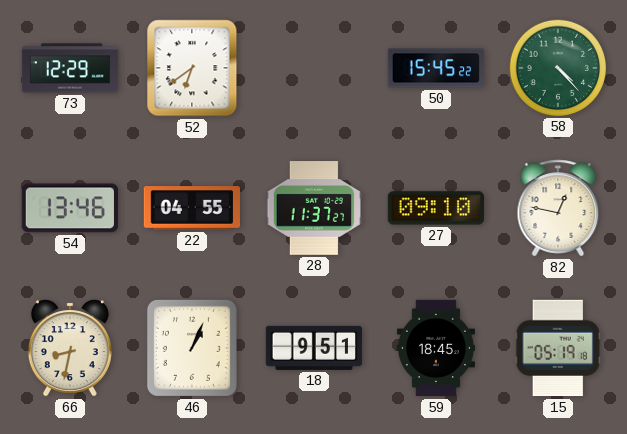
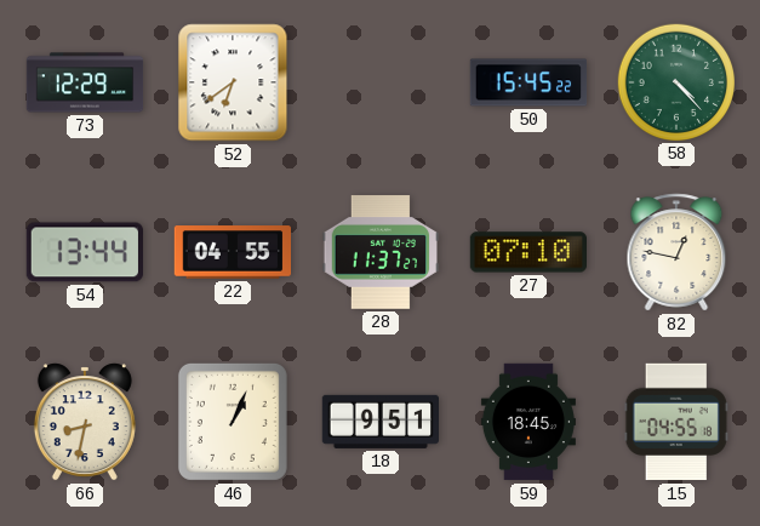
54: 13:46 -> 13:44 (84, 252)
27: 09:10 -> 07:10 (527, 252)
15: 05:19 -> 04:55 (676, 422)
